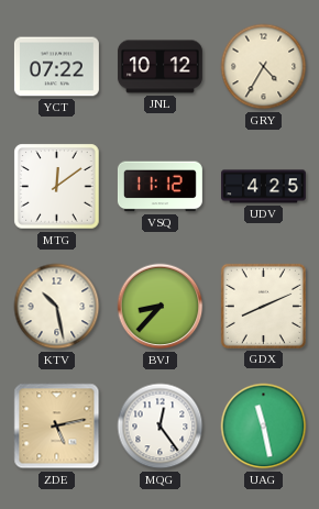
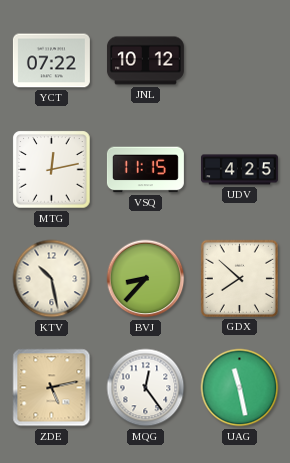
GRY: 4:35 -> none (264, 67)
MTG: 12:09 -> 12:13 (52, 170)
VSQ: 11:12 -> 11:15 (145, 170)
GDX: 8:11 -> 7:52 (239, 278)
